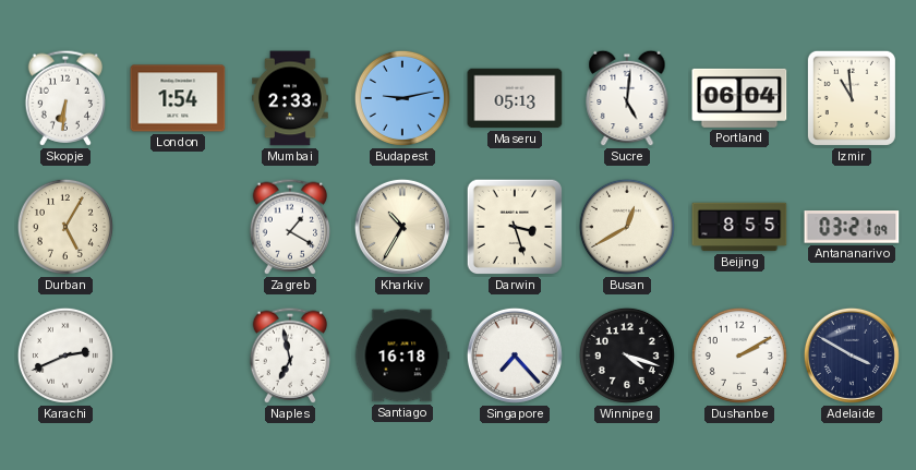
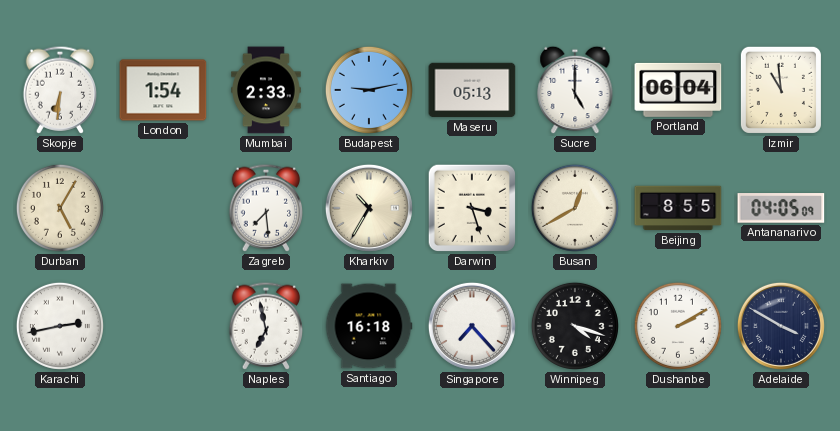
Sucre: 5:01 -> 5:00 (575, 90)
Zagreb: 1:20 -> 7:29 (266, 208)
Antananarivo: 03:21 -> 04:05 (781, 208)
Karachi: 2:41 -> 2:43 (60, 326)
